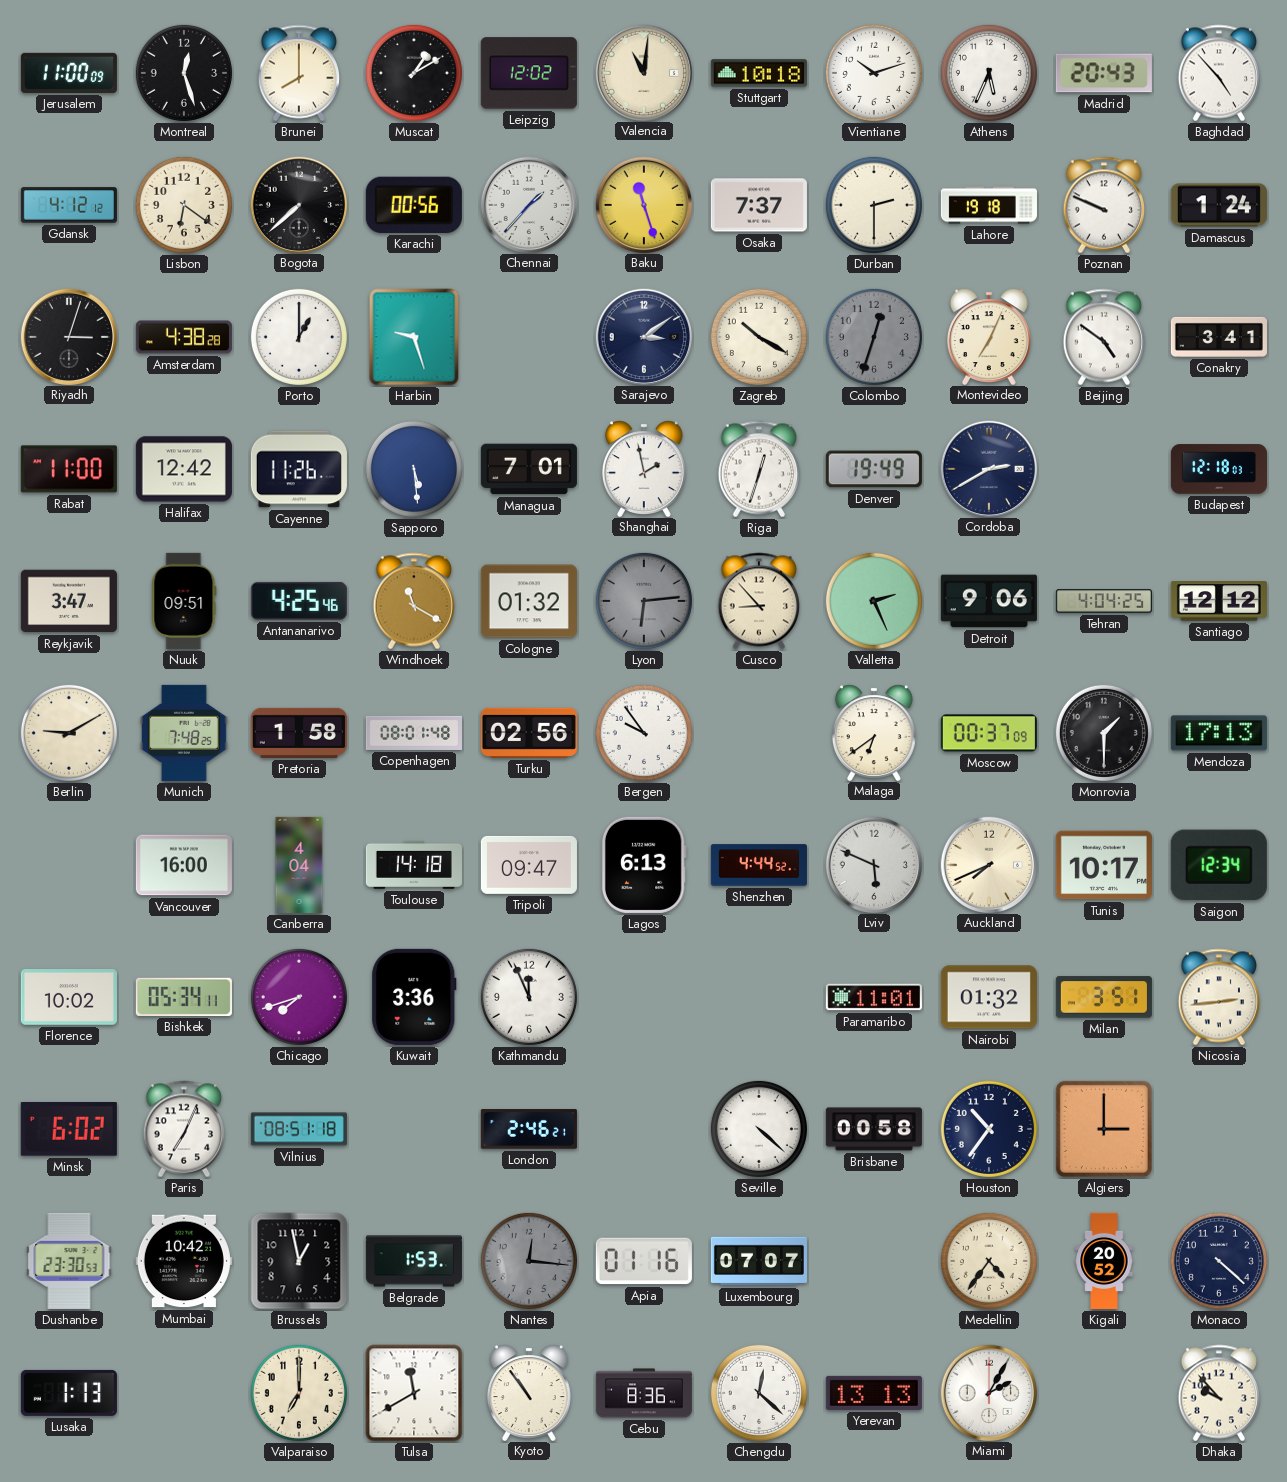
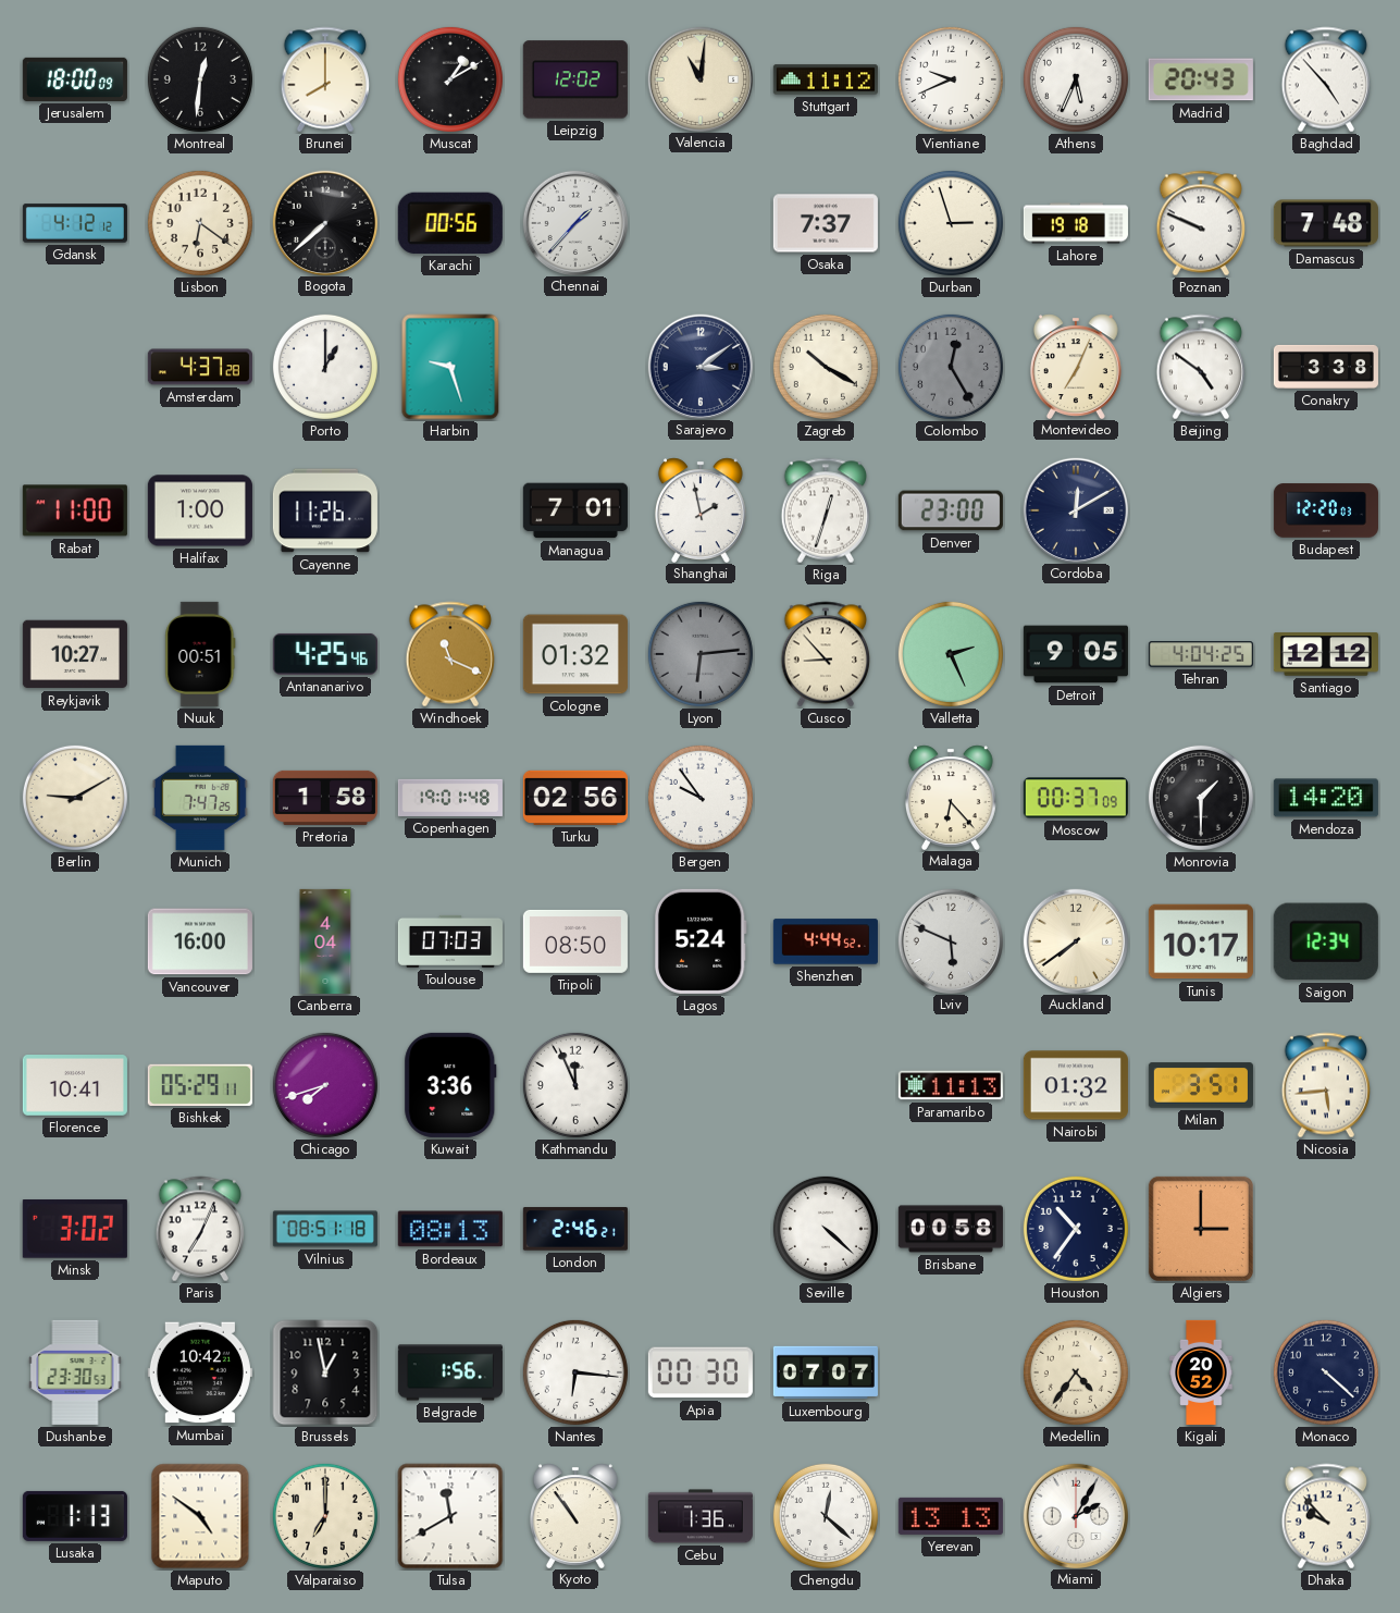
Jerusalem: 11:00 -> 18:00 (75, 79)
Montreal: 12:27 -> 12:31 (200, 79)
Stuttgart: 10:18 -> 11:12 (826, 79)
Vientiane: 10:12 -> 9:41 (951, 79)
Baku: 11:27 -> none (643, 204)
Durban: 2:30 -> 2:57 (951, 223)
Damascus: 1:24 -> 7:48 (1326, 223)
Riyadh: 3:03 -> none (68, 336)
Amsterdam: 4:38 -> 4:37 (200, 367)
Colombo: 12:33 -> 12:25 (951, 367)
Conakry: 3:41 -> 3:38 (1326, 367)
Halifax: 12:42 -> 1:00 (200, 510)
Sapporo: 5:29 -> none (414, 469)
Denver: 19:49 -> 23:00 (951, 510)
Cordoba: 2:40 -> 12:10 (1075, 509)
Budapest: 12:18 -> 12:20 (1326, 510)
Reykjavik: 3:47 -> 10:27 (75, 654)
Nuuk: 09:51 -> 00:51 (200, 654)
Windhoek: 11:20 -> 11:19 (449, 654)
Detroit: 9:06 -> 9:05 (1076, 654)
Munich: 7:48 -> 7:47 (200, 798)
Copenhagen: 08:01 -> 19:01 (450, 798)
Malaga: 6:39 -> 6:23 (951, 797)
Mendoza: 17:13 -> 14:20 (1326, 798)
Toulouse: 14:18 -> 07:03 (450, 941)
Tripoli: 09:47 -> 08:50 (575, 941)
Lagos: 6:13 -> 5:24 (701, 941)
Auckland: 7:41 -> 7:39 (1075, 940)
Florence: 10:02 -> 10:41 (75, 1086)
Bishkek: 05:34 -> 05:29 (200, 1085)
Paramaribo: 11:01 -> 11:13 (951, 1085)
Nicosia: 2:44 -> 5:44 (1325, 1085)
Minsk: 6:02 -> 3:02 (75, 1229)
Bordeaux: none -> 08:13 (450, 1229)
Belgrade: 1:53 -> 1:56 (450, 1372)
Nantes: 12:16 -> 6:16 (575, 1372)
Nantes dial: grey -> white (575, 1372)
Apia: 01:16 -> 00:30 (701, 1372)
Maputo: none -> 4:51 (200, 1516)
Cebu: 8:36 -> 1:36 (701, 1516)
